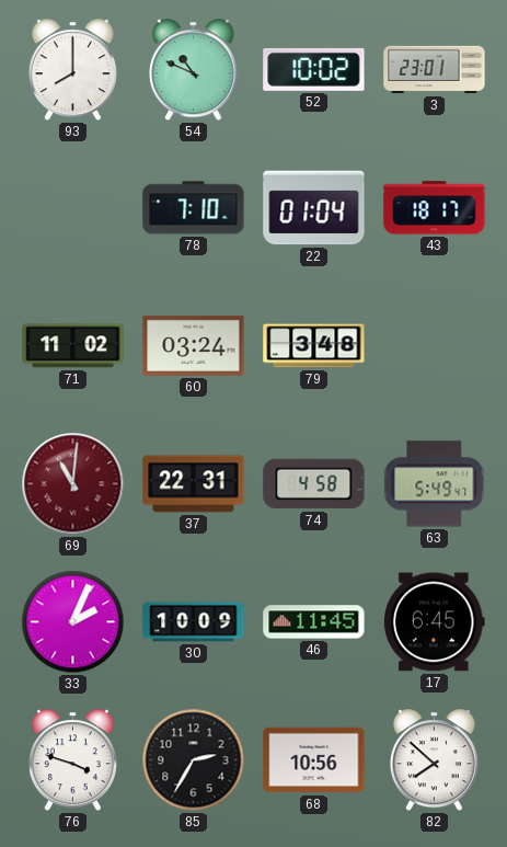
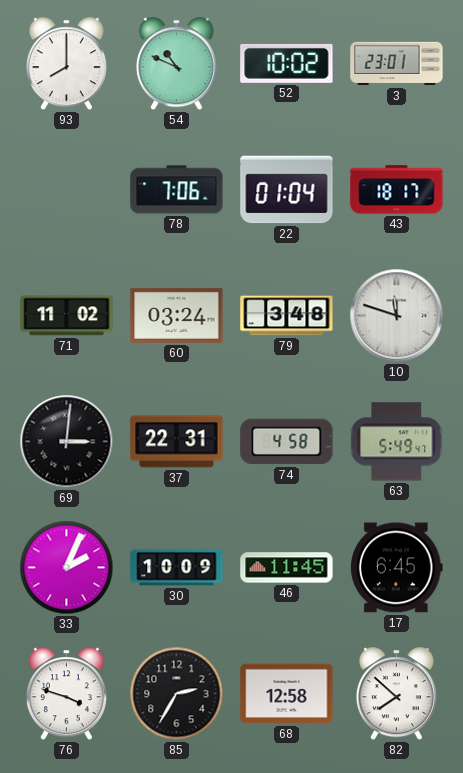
78: 7:10 -> 7:06 (177, 190)
10: none -> 11:48 (397, 316)
69: 11:01 -> 3:01 (67, 442)
69 dial: burgundy -> black (67, 442)
68: 10:56 -> 12:58 (287, 694)
